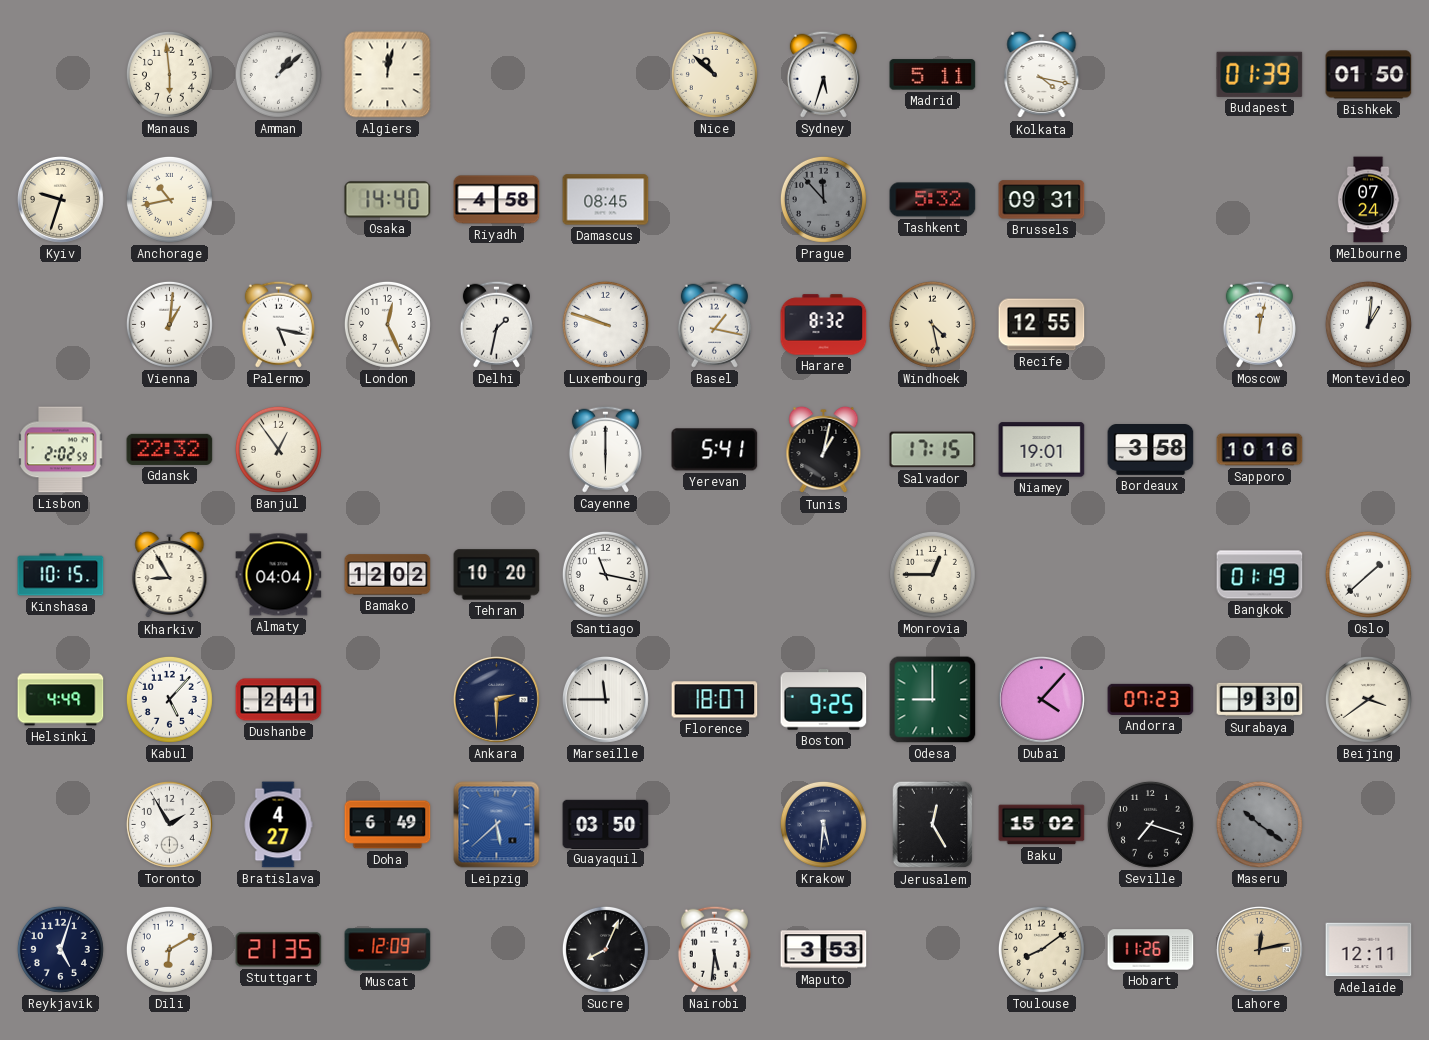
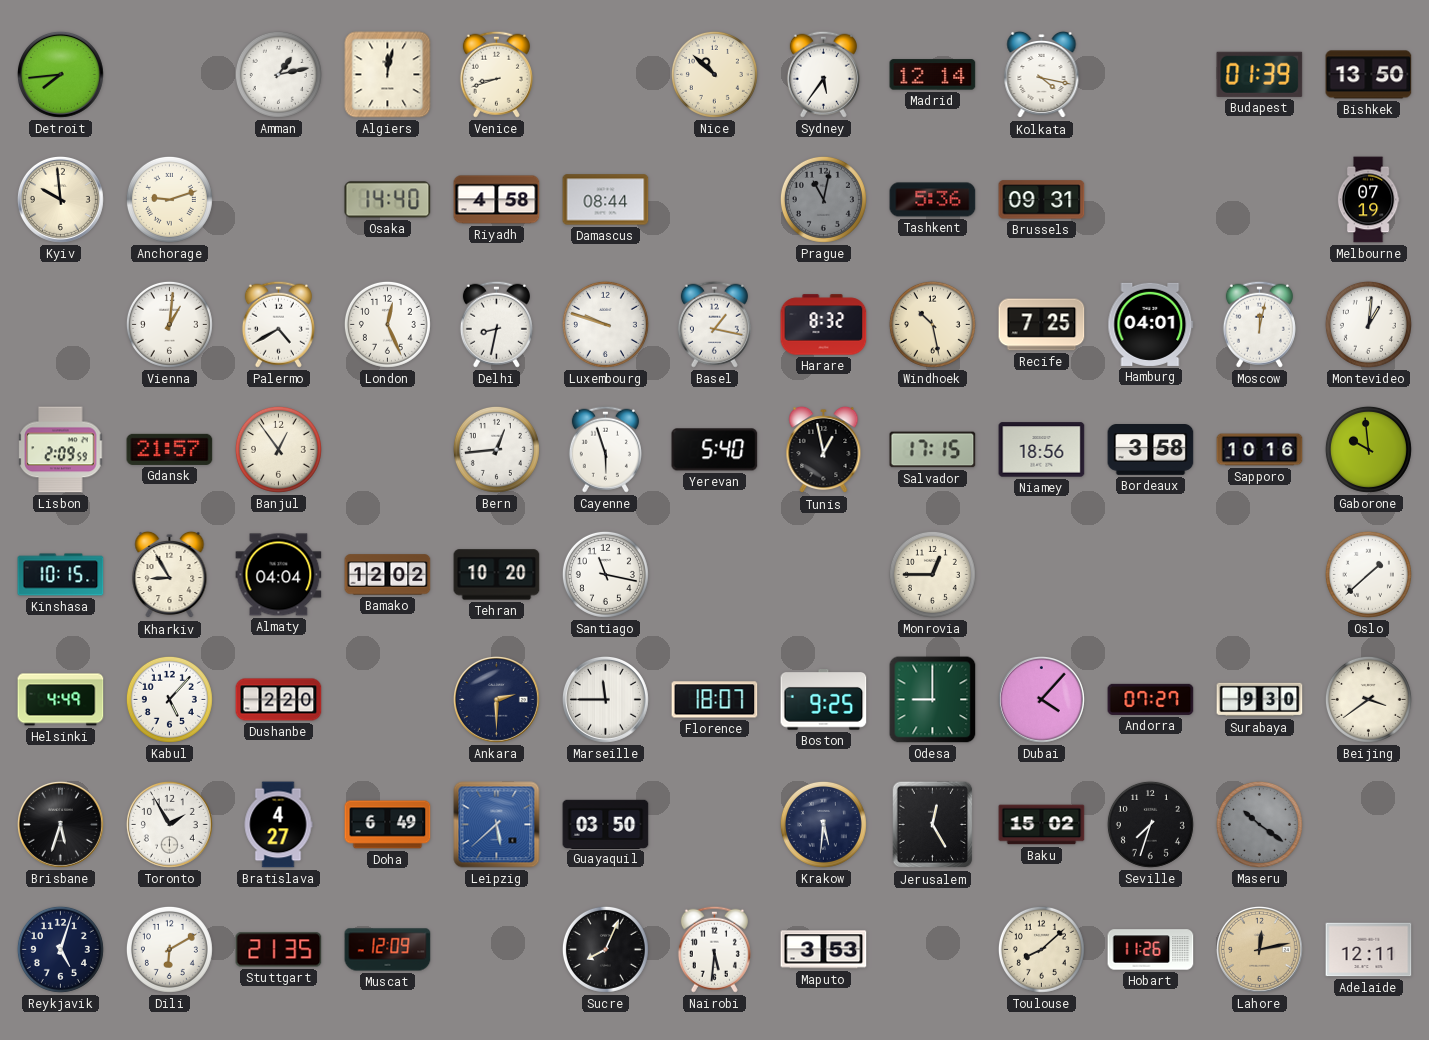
Detroit: none -> 7:44 (60, 74)
Manaus: 5:59 -> none (169, 74)
Amman: 1:08 -> 1:13 (278, 74)
Venice: none -> 8:42 (496, 74)
Sydney: 5:33 -> 5:36 (823, 74)
Madrid: 5:11 -> 12:14 (933, 75)
Bishkek: 01:50 -> 13:50 (1369, 75)
Kyiv: 9:33 -> 9:59 (60, 199)
Anchorage: 10:43 -> 9:12 (169, 199)
Damascus: 08:45 -> 08:44 (606, 200)
Prague: 11:53 -> 11:02 (823, 199)
Tashkent: 5:32 -> 5:36 (933, 200)
Melbourne: 07:24 -> 07:19 (1368, 200)
Palermo: 5:17 -> 4:40 (278, 324)
Delhi: 1:32 -> 8:32 (496, 324)
Windhoek: 4:28 -> 10:28 (932, 324)
Recife: 12:55 -> 7:25 (1042, 325)
Hamburg: none -> 04:01 (1151, 324)
Lisbon: 2:02 -> 2:09 (61, 450)
Gdansk: 22:32 -> 21:57 (170, 449)
Bern: none -> 12:44 (496, 449)
Cayenne: 6:00 -> 5:57 (605, 449)
Yerevan: 5:41 -> 5:40 (715, 450)
Tunis: 1:02 -> 12:58 (824, 450)
Niamey: 19:01 -> 18:56 (1042, 450)
Gaborone: none -> 9:59 (1368, 449)
Bangkok: 01:19 -> none (1260, 575)
Dushanbe: 2:41 -> 2:20 (279, 700)
Andorra: 07:23 -> 07:27 (1151, 699)
Brisbane: none -> 5:33 (60, 824)
Seville: 7:18 -> 7:33 (1150, 824)
Toulouse: 8:09 -> 8:08 (1041, 949)
